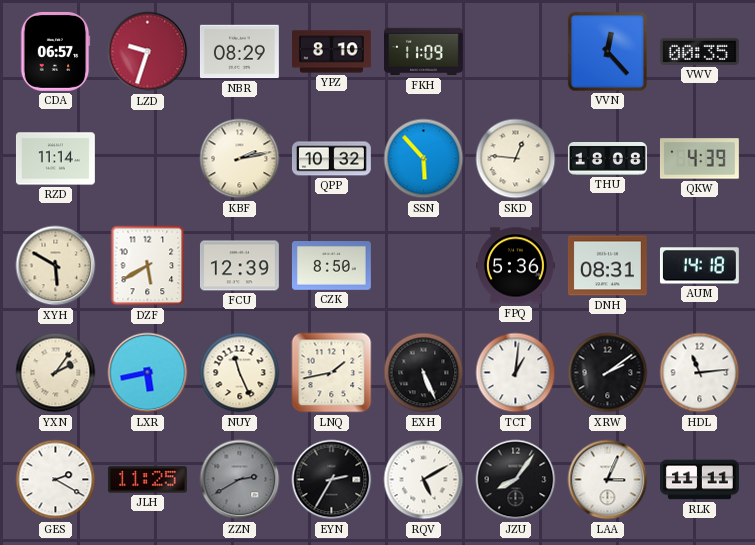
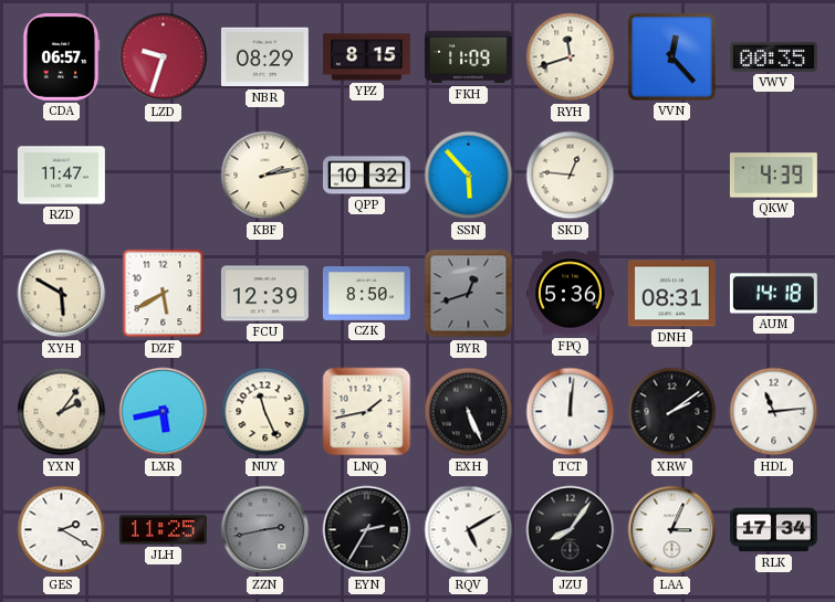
YPZ: 8:10 -> 8:15 (367, 57)
RYH: none -> 11:42 (571, 57)
RZD: 11:14 -> 11:47 (61, 176)
THU: 18:08 -> none (607, 159)
BYR: none -> 12:42 (469, 294)
TCT: 1:01 -> 12:01 (571, 412)
ZZN: 2:40 -> 2:43 (265, 530)
RLK: 11:11 -> 17:34 (774, 530)
